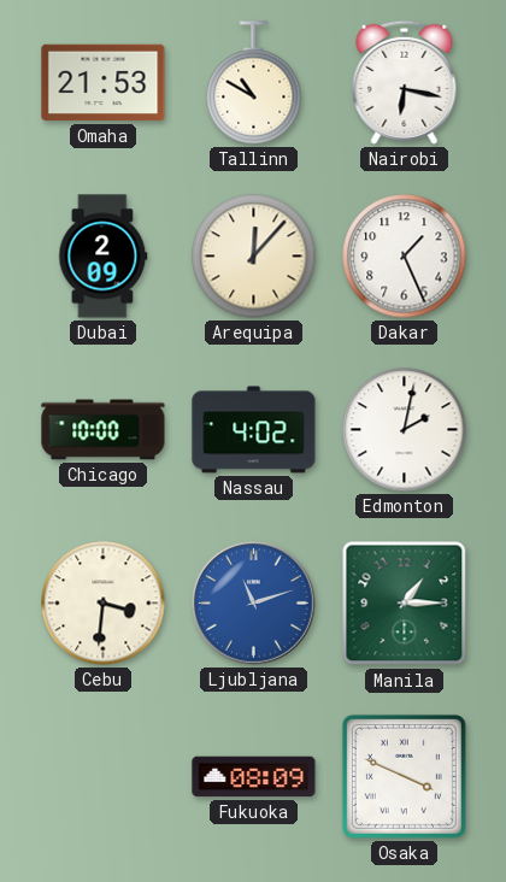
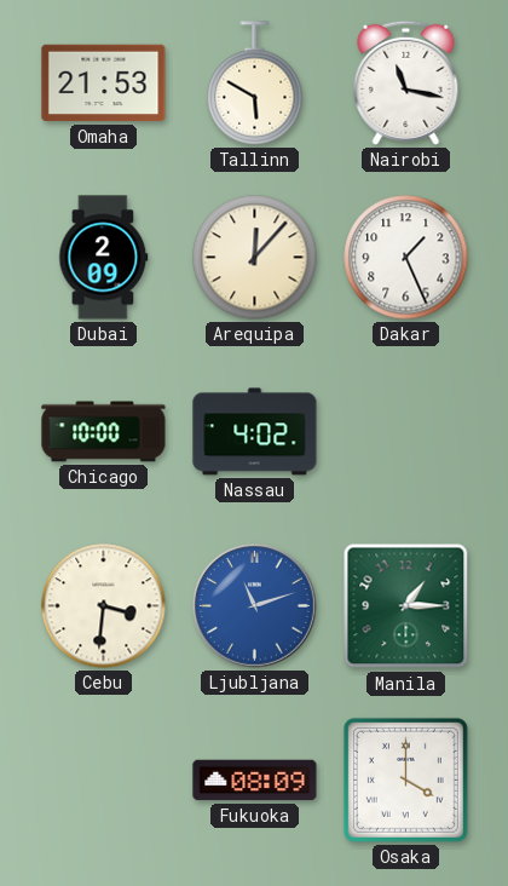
Tallinn: 10:50 -> 5:50 (255, 84)
Nairobi: 6:17 -> 11:17 (406, 82)
Edmonton: 2:02 -> none (405, 430)
Osaka: 3:49 -> 4:00 (405, 779)
